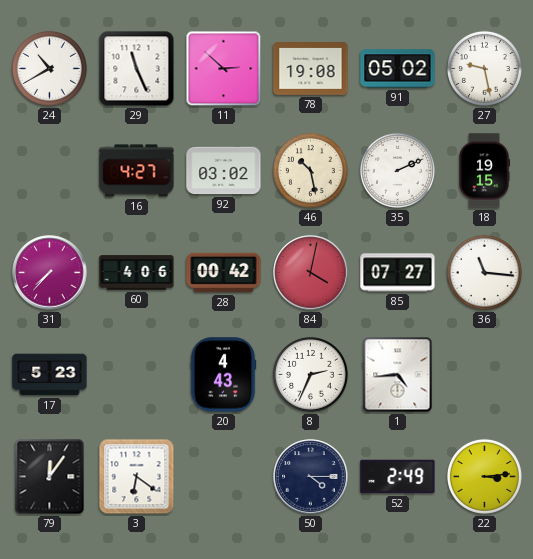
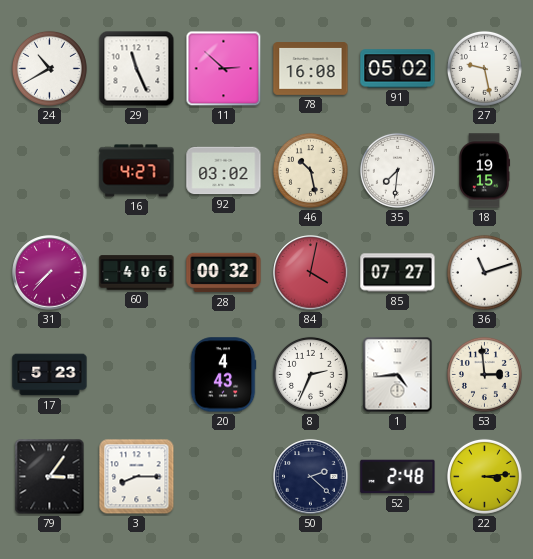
78: 19:08 -> 16:08 (311, 69)
35: 2:11 -> 7:31 (397, 170)
28: 00:42 -> 00:32 (224, 273)
36: 11:16 -> 11:12 (484, 272)
53: none -> 2:59 (484, 374)
79: 12:06 -> 3:06 (50, 477)
3: 6:21 -> 8:15 (137, 477)
50: 4:15 -> 2:22 (311, 477)
52: 2:49 -> 2:48 (398, 477)
